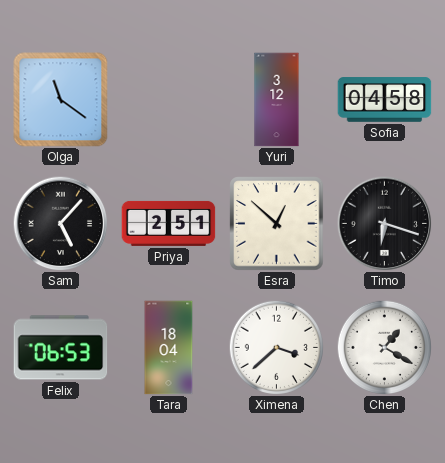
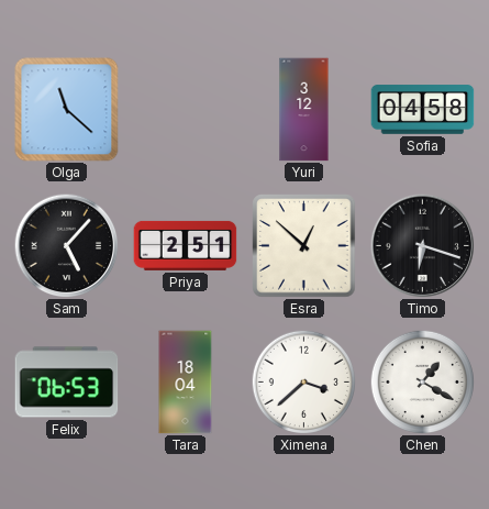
Olga: 11:21 -> 11:22 (67, 110)
